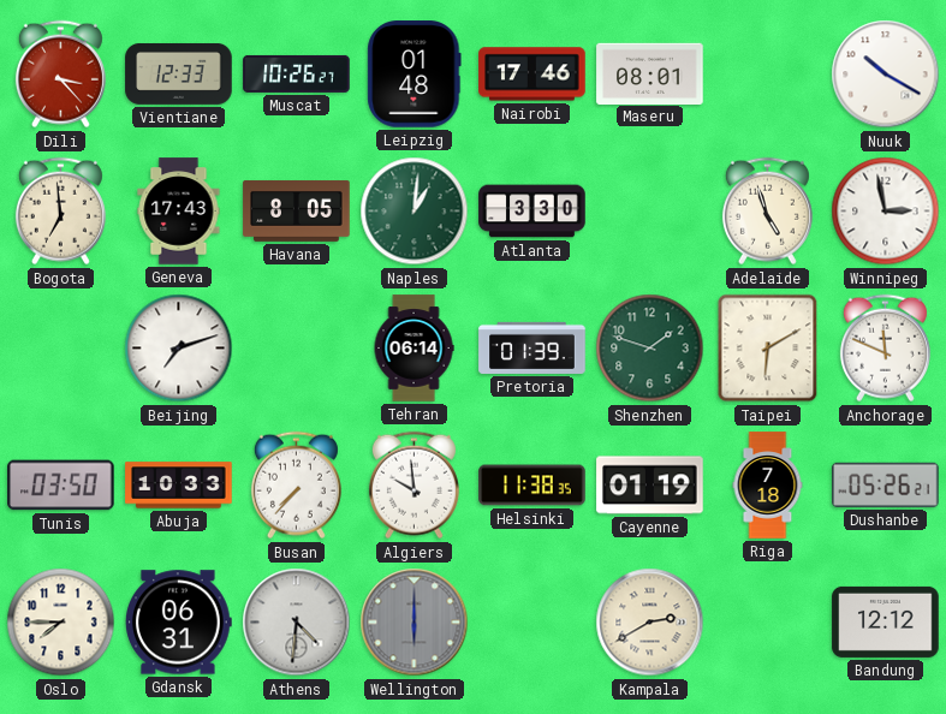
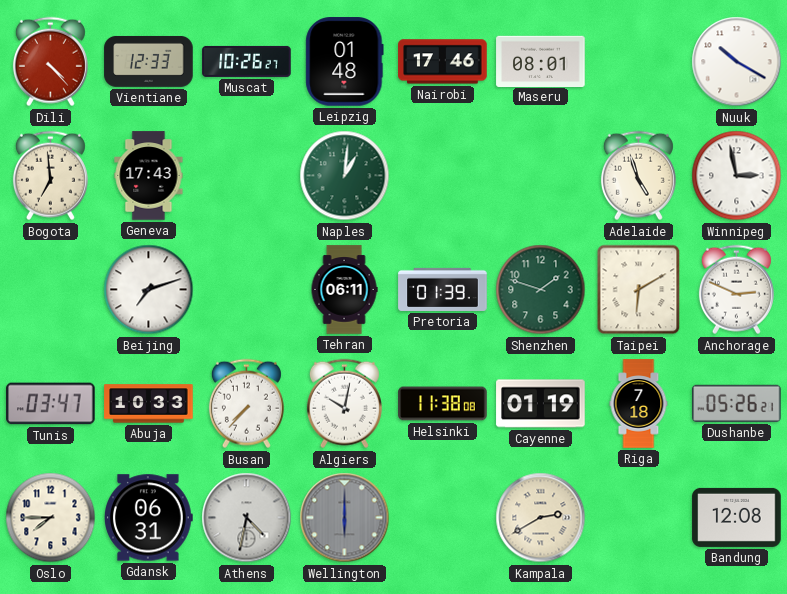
Dili: 3:23 -> 4:23 (50, 62)
Havana: 8:05 -> none (297, 212)
Atlanta: 3:30 -> none (533, 212)
Tehran: 06:14 -> 06:11 (344, 290)
Anchorage: 11:49 -> 2:49 (736, 290)
Tunis: 03:50 -> 03:47 (51, 404)
Algiers: 9:59 -> 10:02 (344, 404)
Helsinki: 11:38:35 -> 11:38:08 (443, 404)
Athens: 4:31 -> 4:32 (247, 518)
Bandung: 12:12 -> 12:08 (737, 517)
